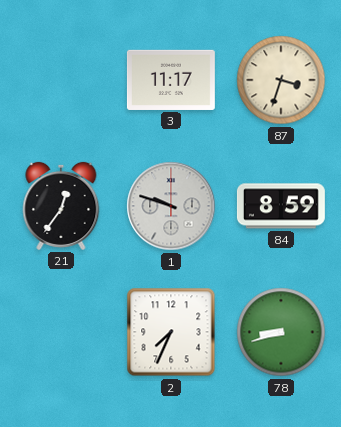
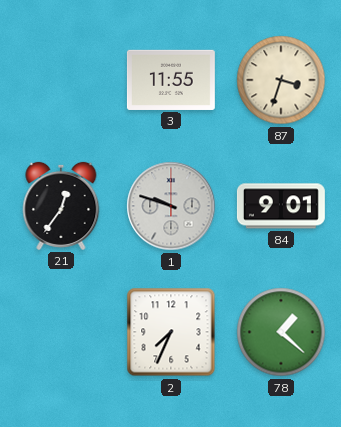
3: 11:17 -> 11:55 (171, 80)
84: 8:59 -> 9:01 (281, 206)
78: 8:42 -> 1:22 (281, 332)
